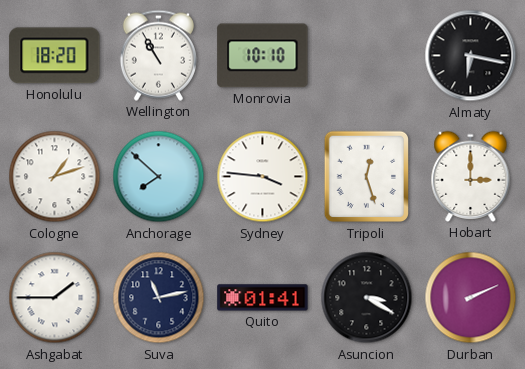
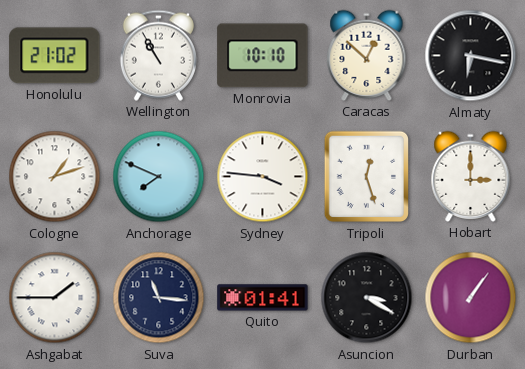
Honolulu: 18:20 -> 21:02 (55, 56)
Caracas: none -> 12:52 (367, 55)
Anchorage: 7:52 -> 7:49 (159, 177)
Suva: 11:13 -> 11:16 (159, 298)
Durban: 2:11 -> 1:06 (471, 298)
